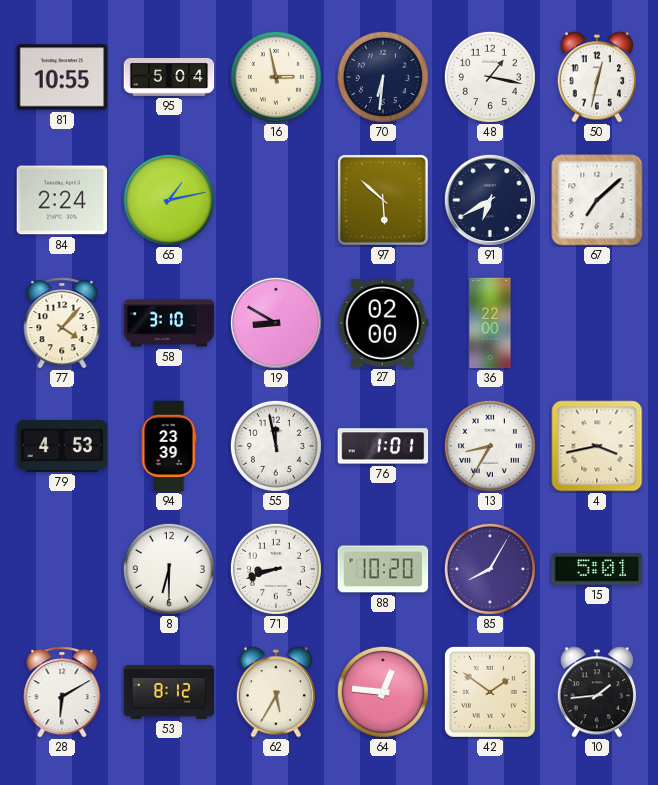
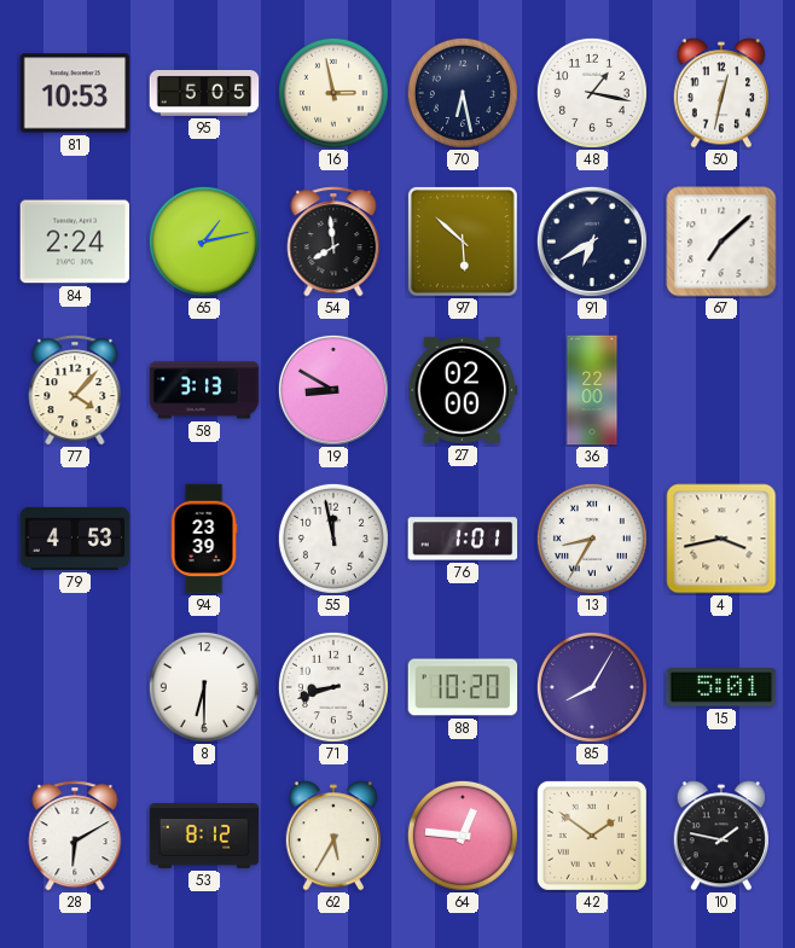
81: 10:55 -> 10:53 (75, 93)
95: 5:04 -> 5:05 (204, 93)
70: 6:31 -> 6:28 (463, 93)
54: none -> 7:59 (333, 242)
58: 3:10 -> 3:13 (204, 390)
10: 1:44 -> 1:47 (720, 836)
